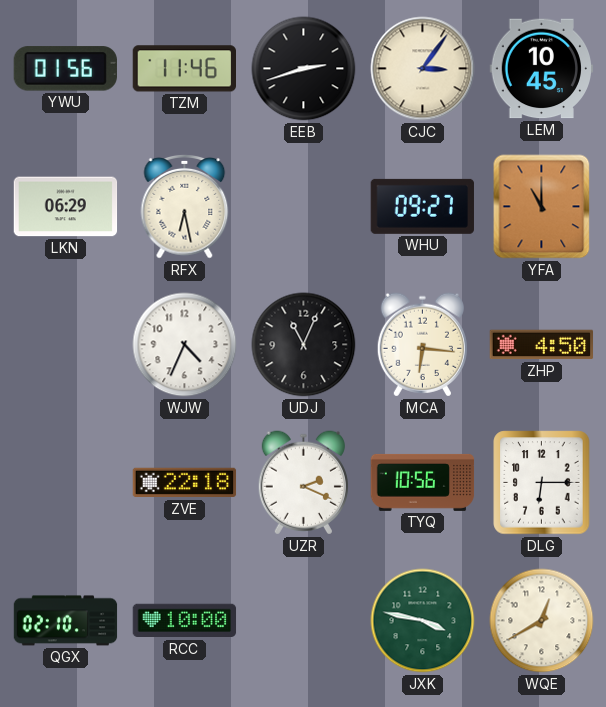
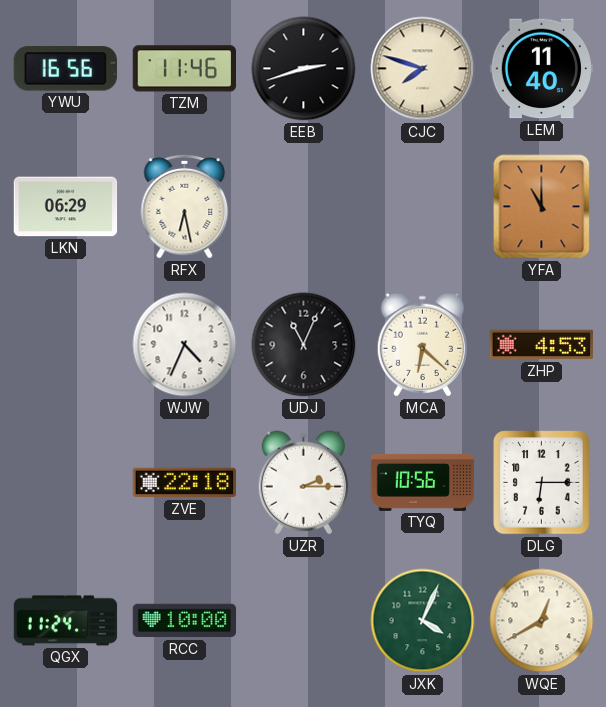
YWU: 01:56 -> 16:56 (65, 69)
CJC: 3:06 -> 7:48 (423, 69)
LEM: 10:45 -> 11:40 (542, 69)
WHU: 09:27 -> none (422, 206)
MCA: 6:16 -> 6:22 (422, 345)
ZHP: 4:50 -> 4:53 (542, 345)
UZR: 2:19 -> 2:15 (303, 483)
QGX: 02:10 -> 11:24 (66, 621)
JXK: 3:47 -> 4:04 (423, 621)
